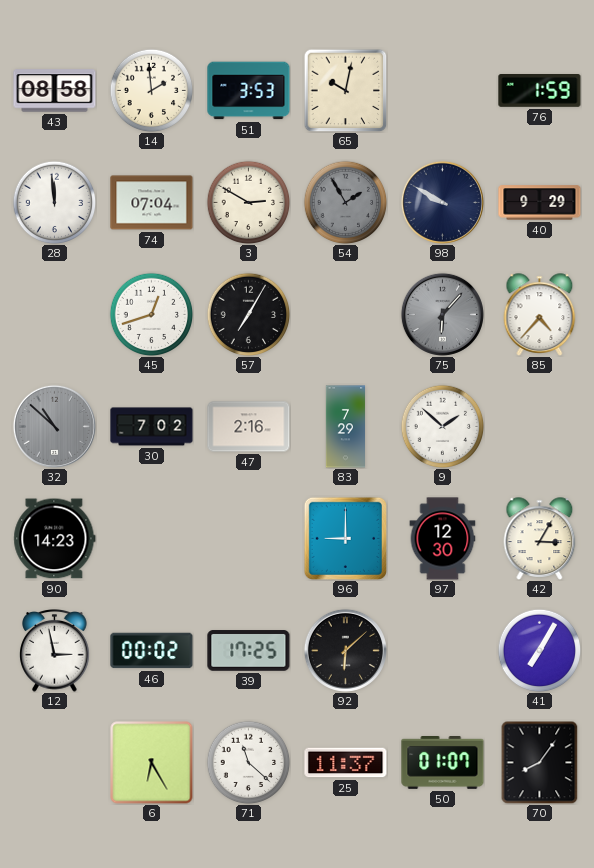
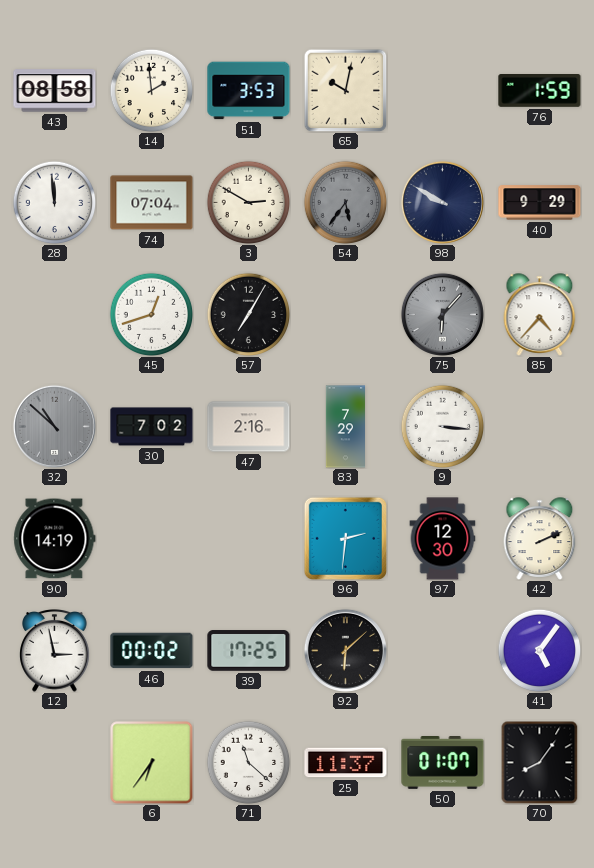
54: 1:55 -> 5:36 (345, 202)
9: 1:52 -> 3:16 (442, 426)
90: 14:23 -> 14:19 (55, 539)
96: 9:00 -> 2:31 (345, 538)
42: 3:05 -> 2:11 (540, 539)
41: 7:05 -> 5:06 (539, 650)
6: 6:25 -> 6:36 (152, 763)
